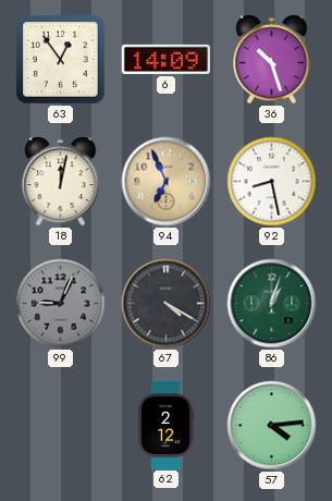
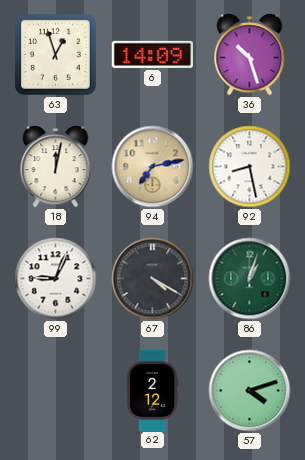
63: 12:54 -> 12:57 (56, 55)
94: 6:56 -> 7:13 (153, 167)
99 dial: grey -> white (56, 279)
57: 4:14 -> 4:12 (250, 391)
